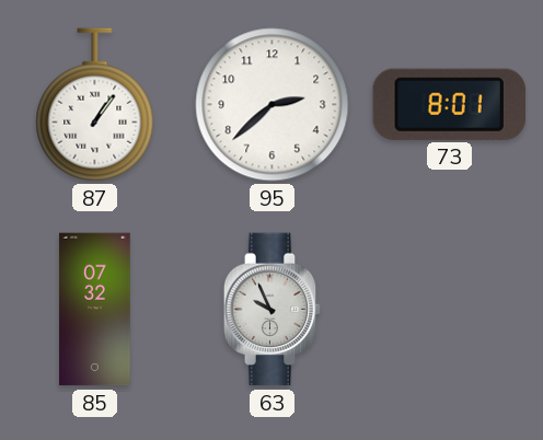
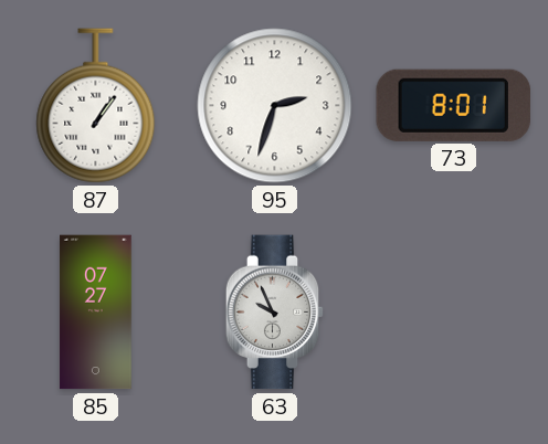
95: 2:38 -> 2:33 (275, 106)
85: 07:32 -> 07:27 (96, 313)
